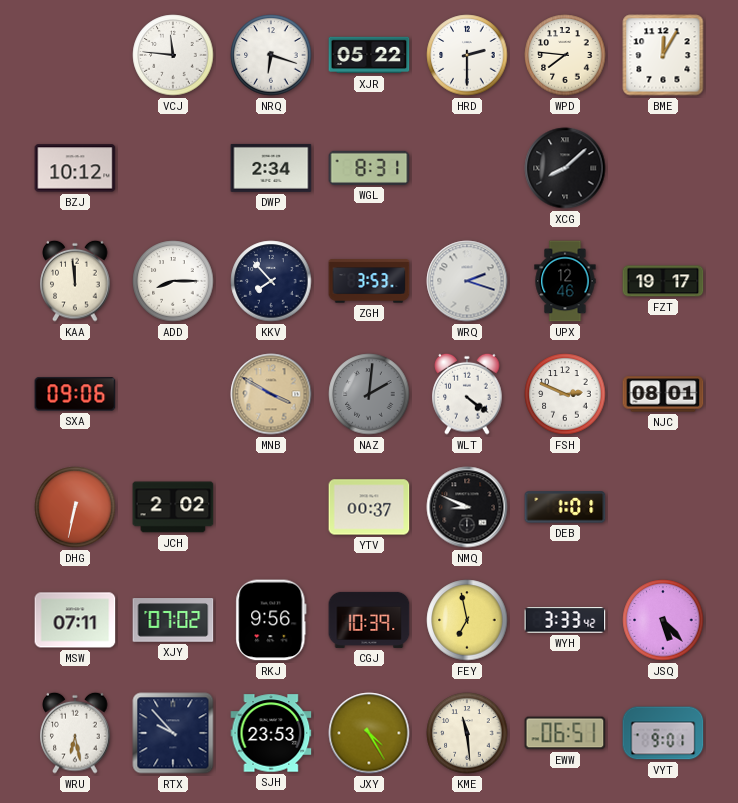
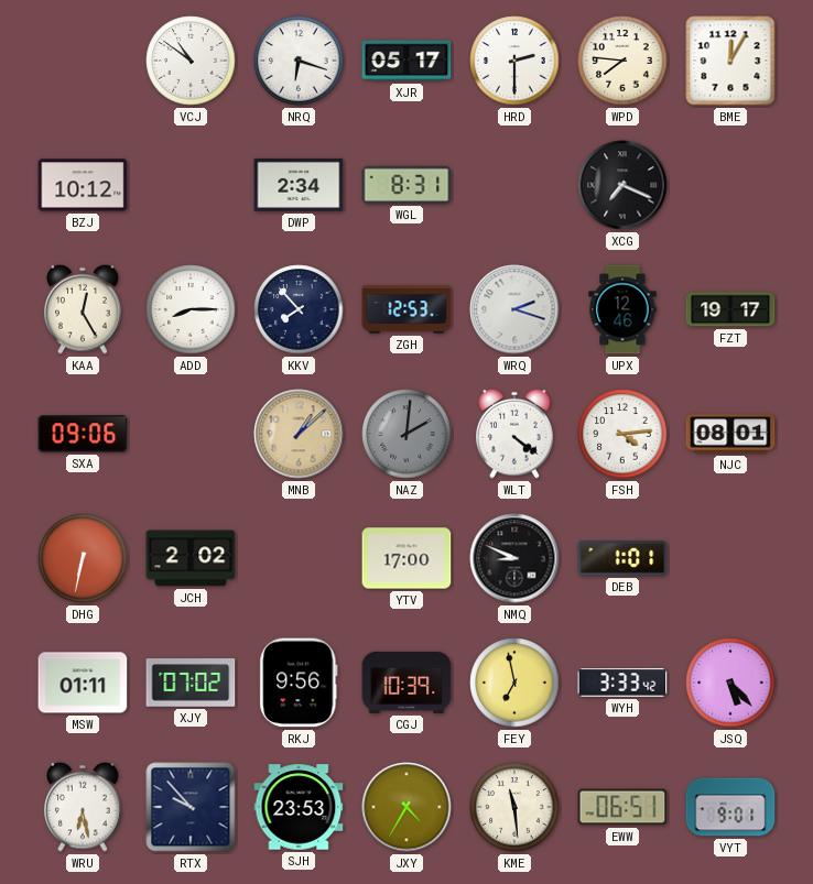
VCJ: 11:46 -> 10:51 (191, 61)
XJR: 05:22 -> 05:17 (406, 61)
XCG: 8:08 -> 7:19 (622, 185)
KAA: 11:59 -> 12:25 (83, 309)
ZGH: 3:53 -> 12:53 (406, 309)
MNB: 3:50 -> 1:08 (299, 434)
FSH: 2:49 -> 4:14 (622, 434)
YTV: 00:37 -> 17:00 (406, 558)
MSW: 07:11 -> 01:11 (83, 683)
JXY: 4:25 -> 4:35 (406, 807)
